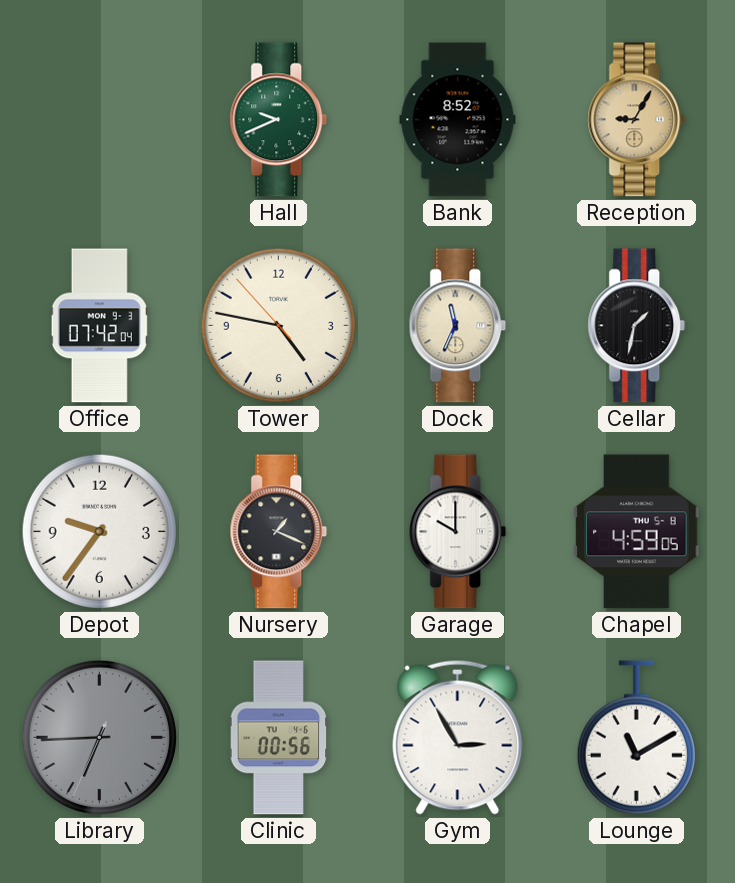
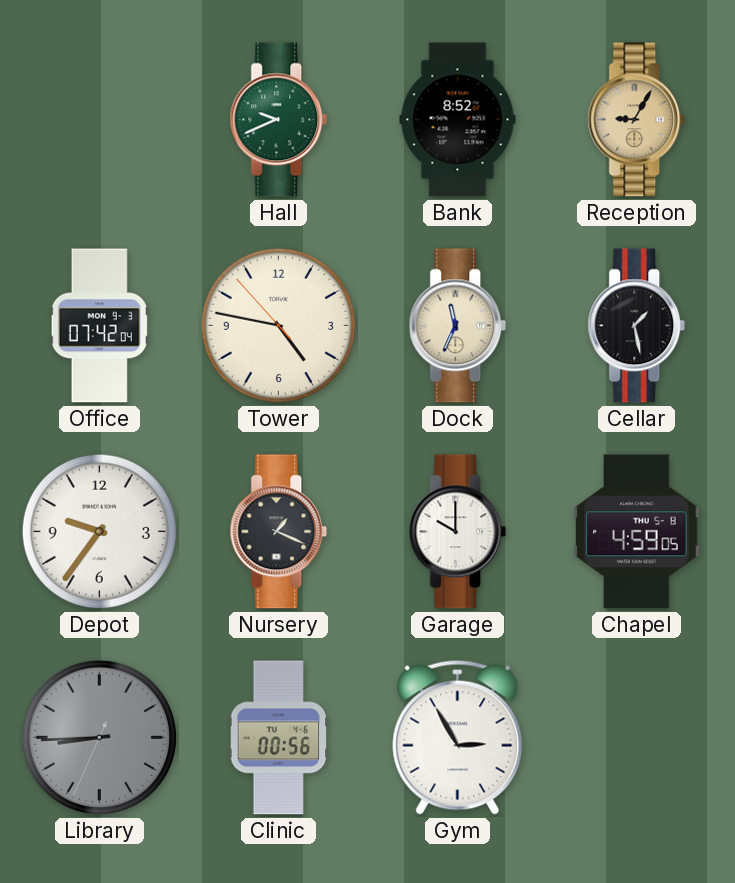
Cellar: 1:32 -> 1:28 (637, 326)
Library: 6:44 -> 8:44 (99, 737)
Lounge: 11:10 -> none (636, 738)
